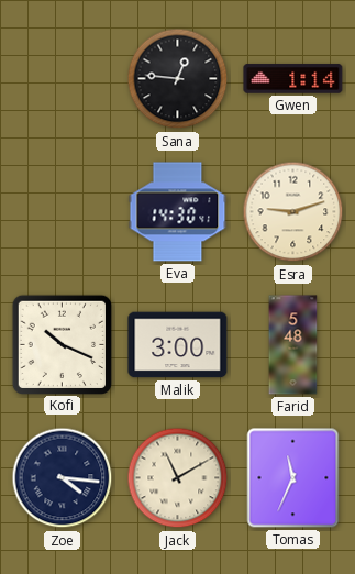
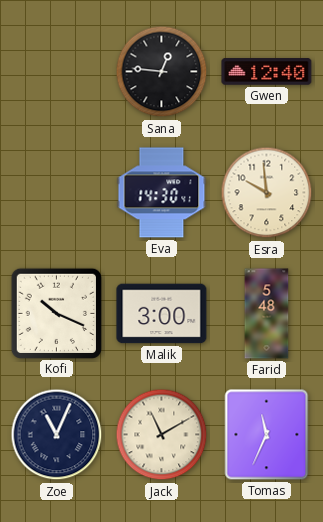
Gwen: 1:14 -> 12:40 (267, 72)
Esra: 9:12 -> 9:59 (267, 193)
Zoe: 4:16 -> 11:04 (57, 435)
